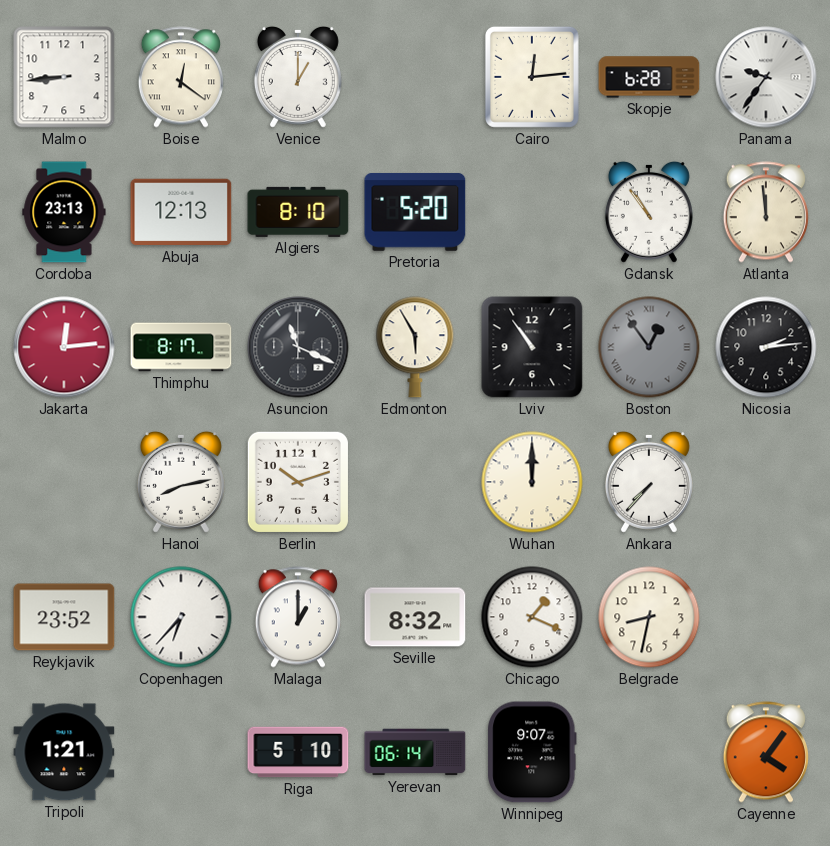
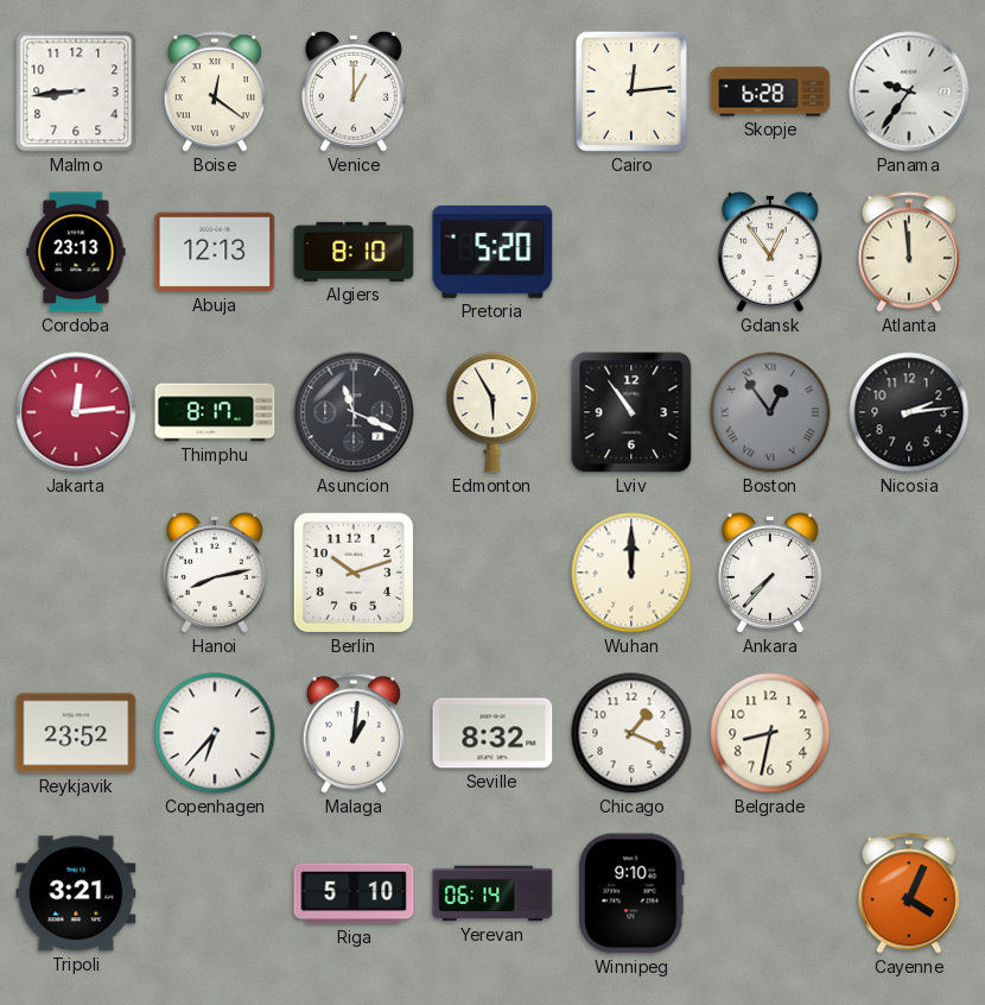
Gdansk: 10:54 -> 12:54 (770, 252)
Malaga: 1:00 -> 1:01 (354, 733)
Tripoli: 1:21 -> 3:21 (76, 893)
Winnipeg: 9:07 -> 9:10 (631, 893)
Cayenne: 4:06 -> 4:04 (909, 893)
